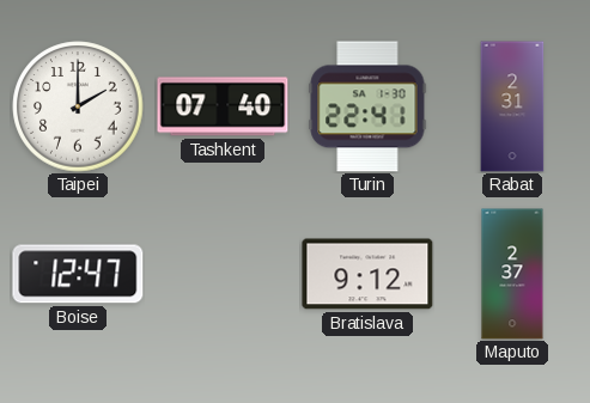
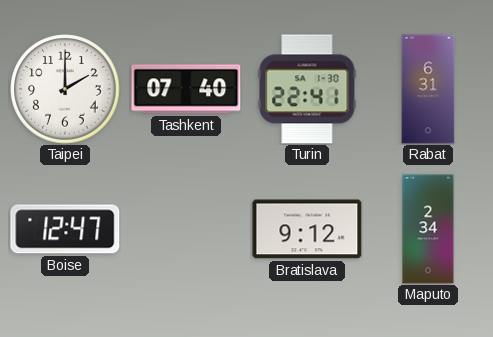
Rabat: 2:31 -> 6:31 (428, 89)
Maputo: 2:37 -> 2:34 (428, 229)
